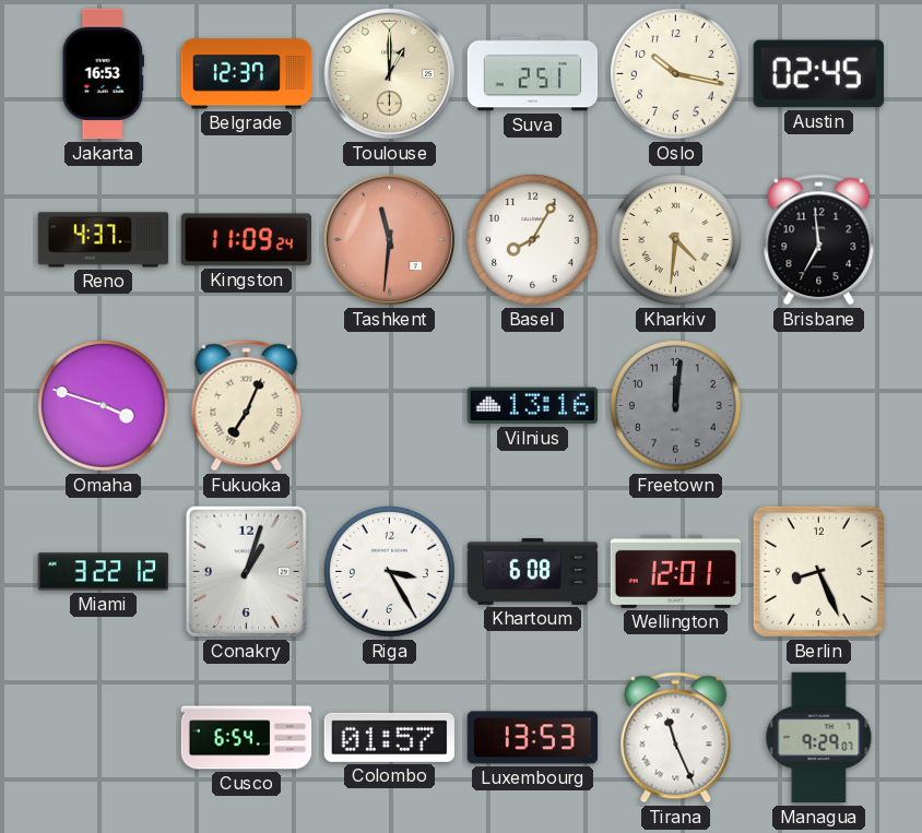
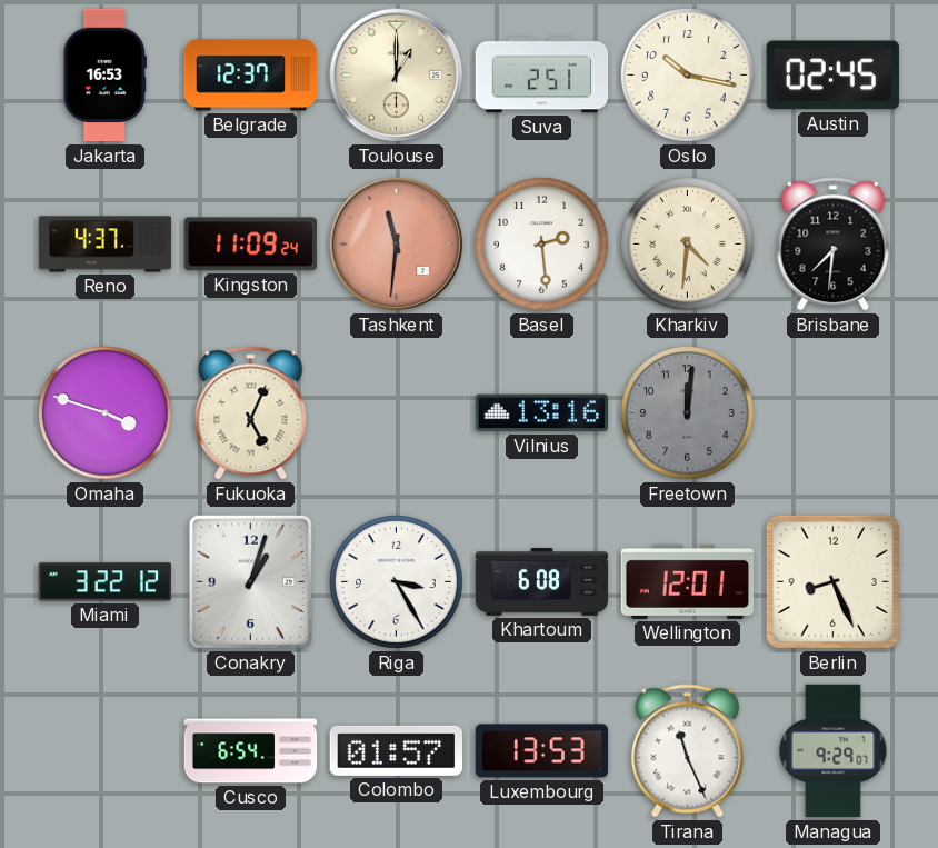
Basel: 8:05 -> 2:29 (542, 245)
Brisbane: 6:59 -> 7:31 (834, 245)
Fukuoka: 7:04 -> 5:04 (251, 413)
